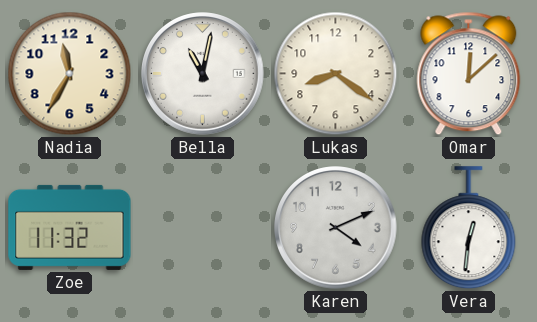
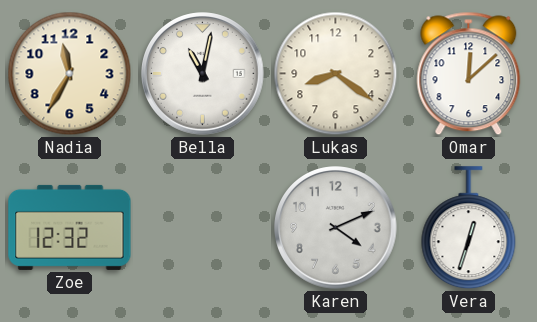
Zoe: 11:32 -> 12:32 (70, 227)
Vera: 12:31 -> 12:33 (469, 228)
